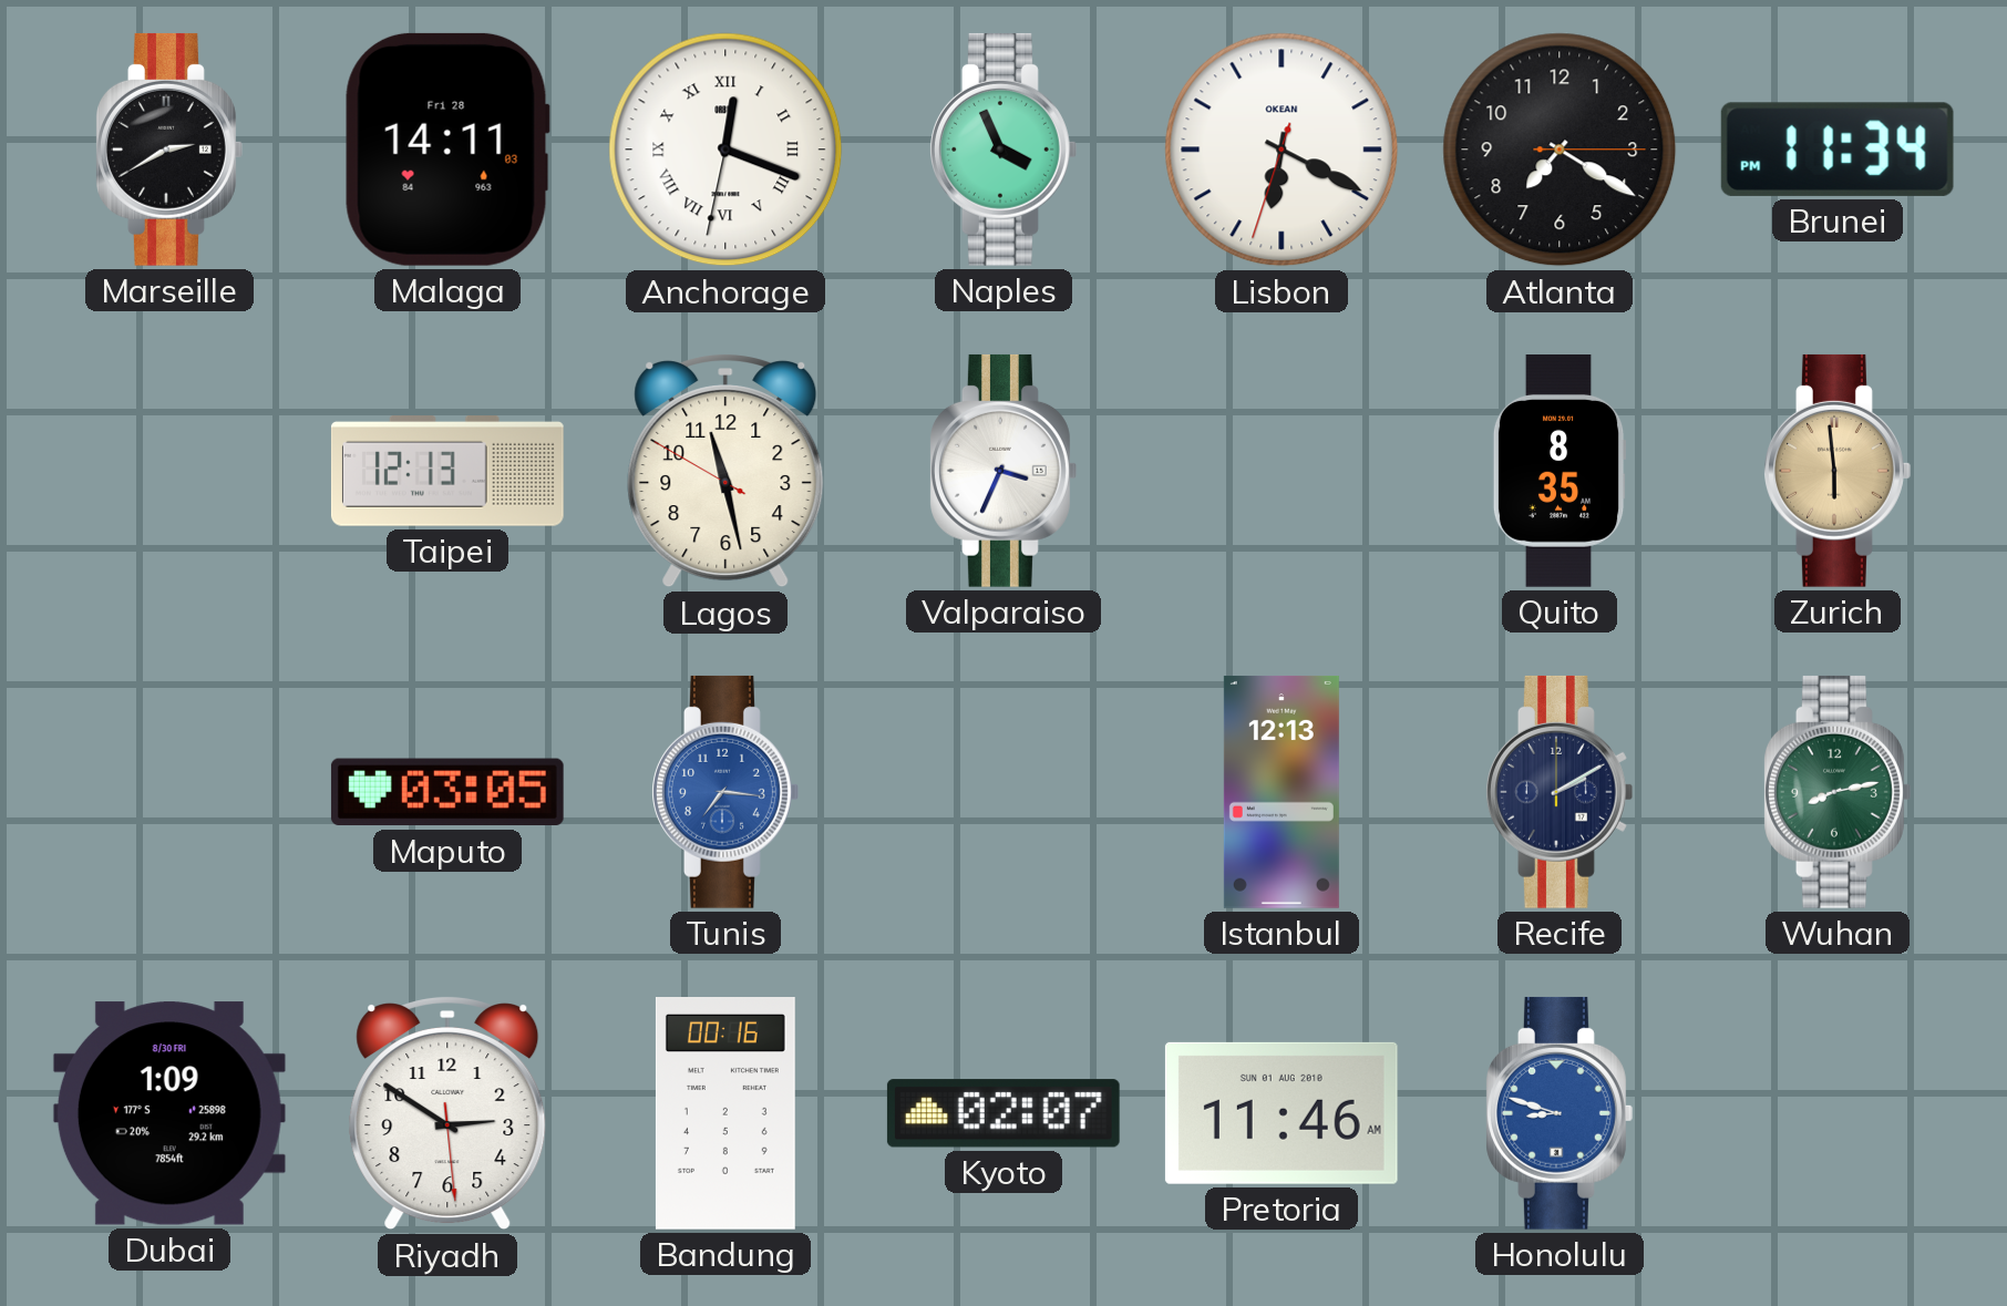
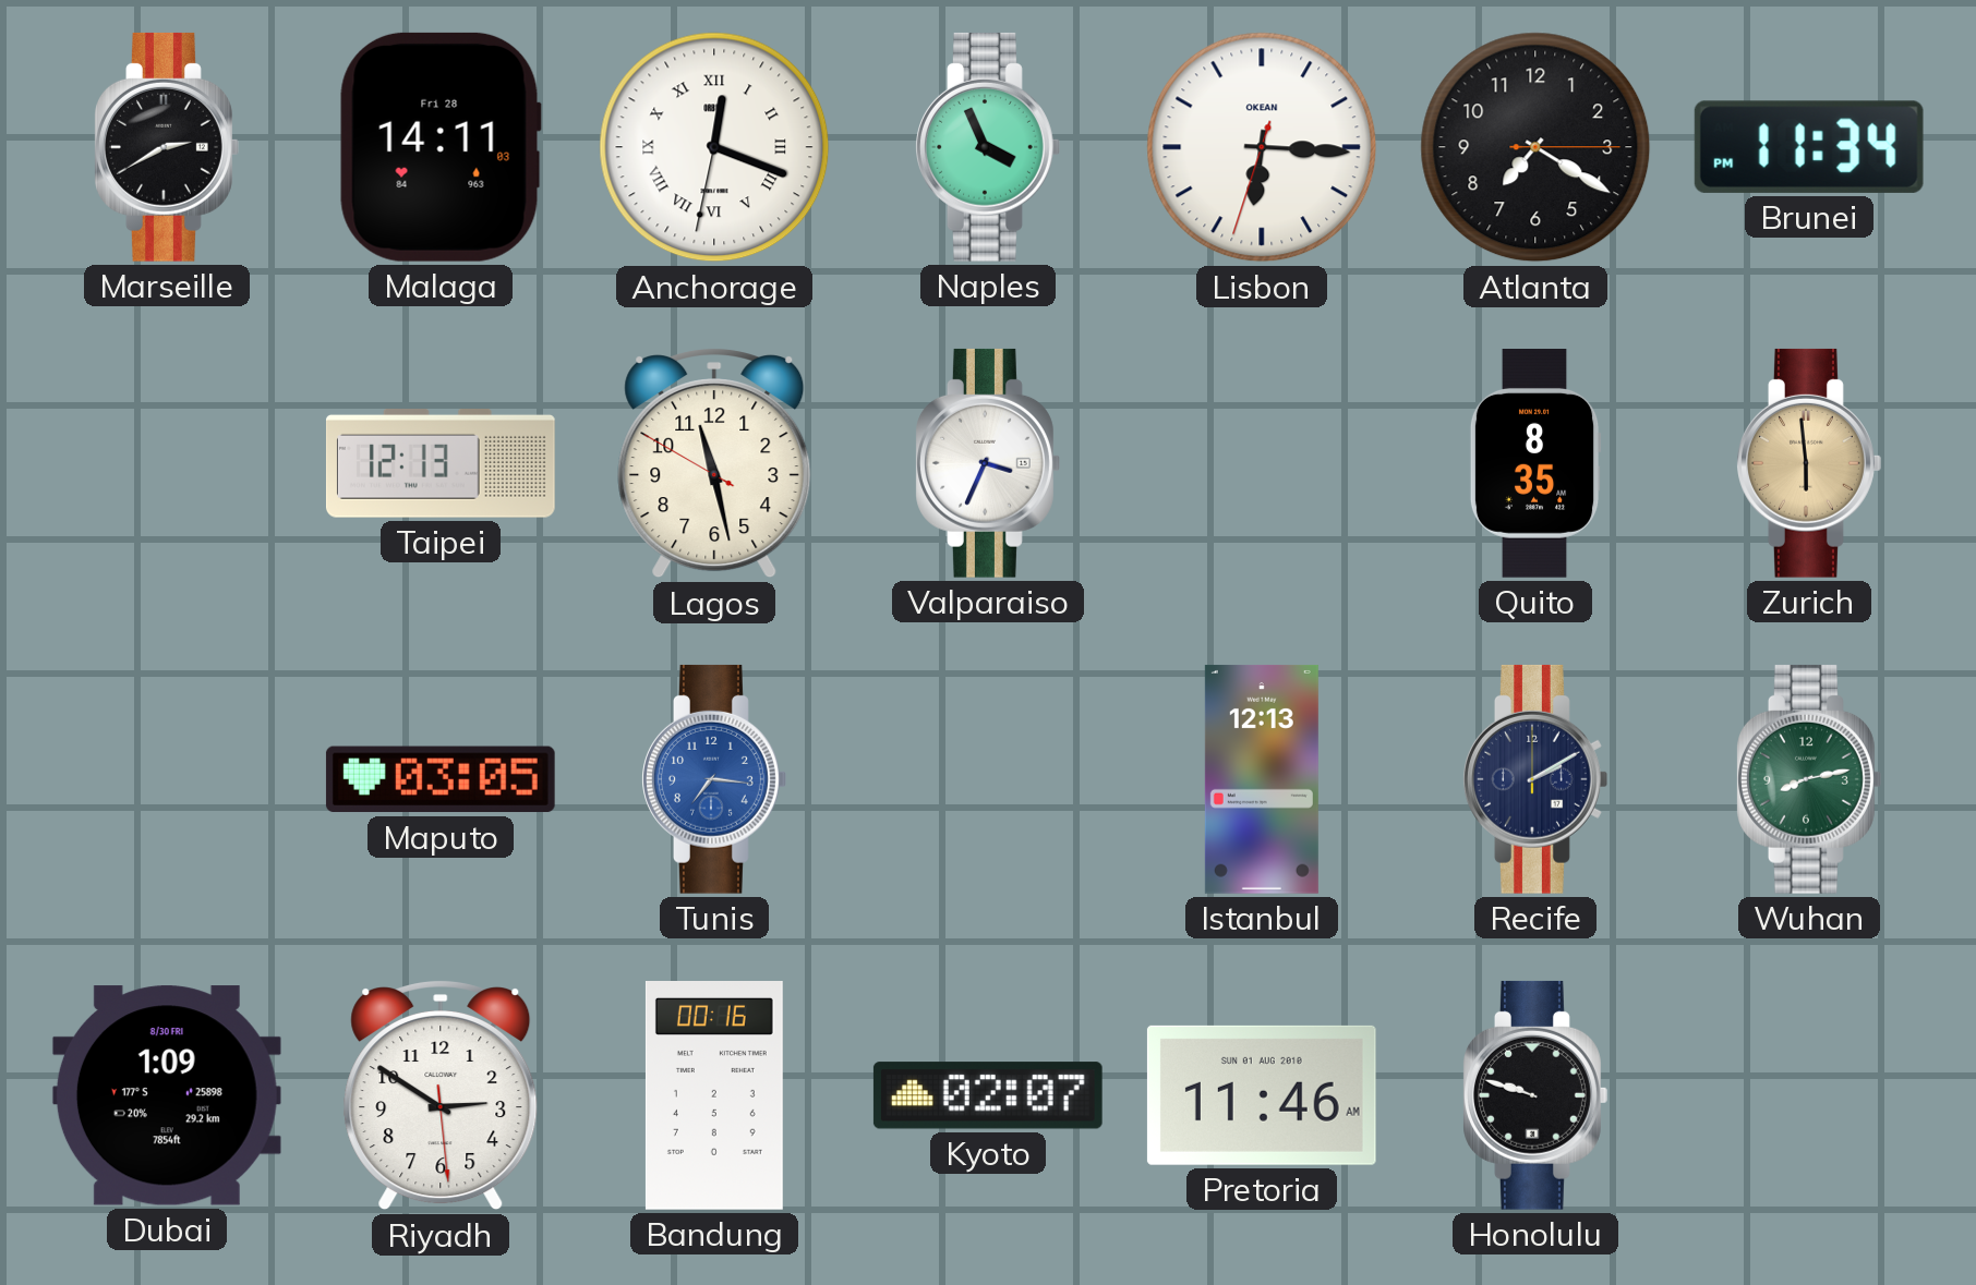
Lisbon: 6:19 -> 6:15 (1262, 147)
Honolulu: 8:48 -> 9:48 (1535, 1095)
Honolulu dial: blue -> black (1535, 1095)
